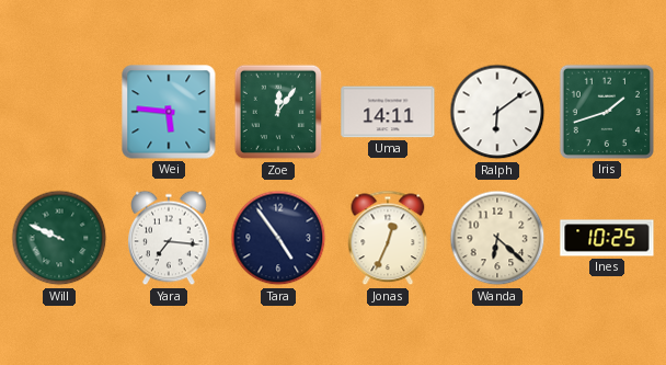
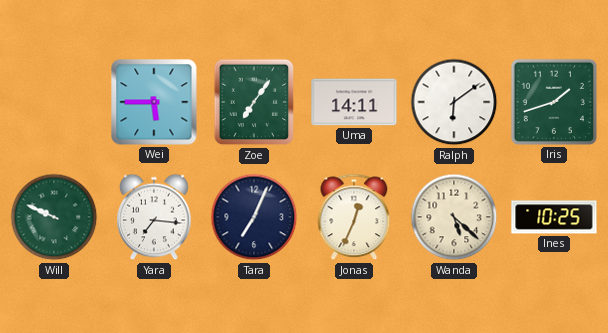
Wei: 5:46 -> 5:45 (154, 102)
Zoe: 12:06 -> 7:06 (254, 102)
Tara: 4:54 -> 7:04 (254, 217)
Wanda: 6:22 -> 5:22 (454, 217)
